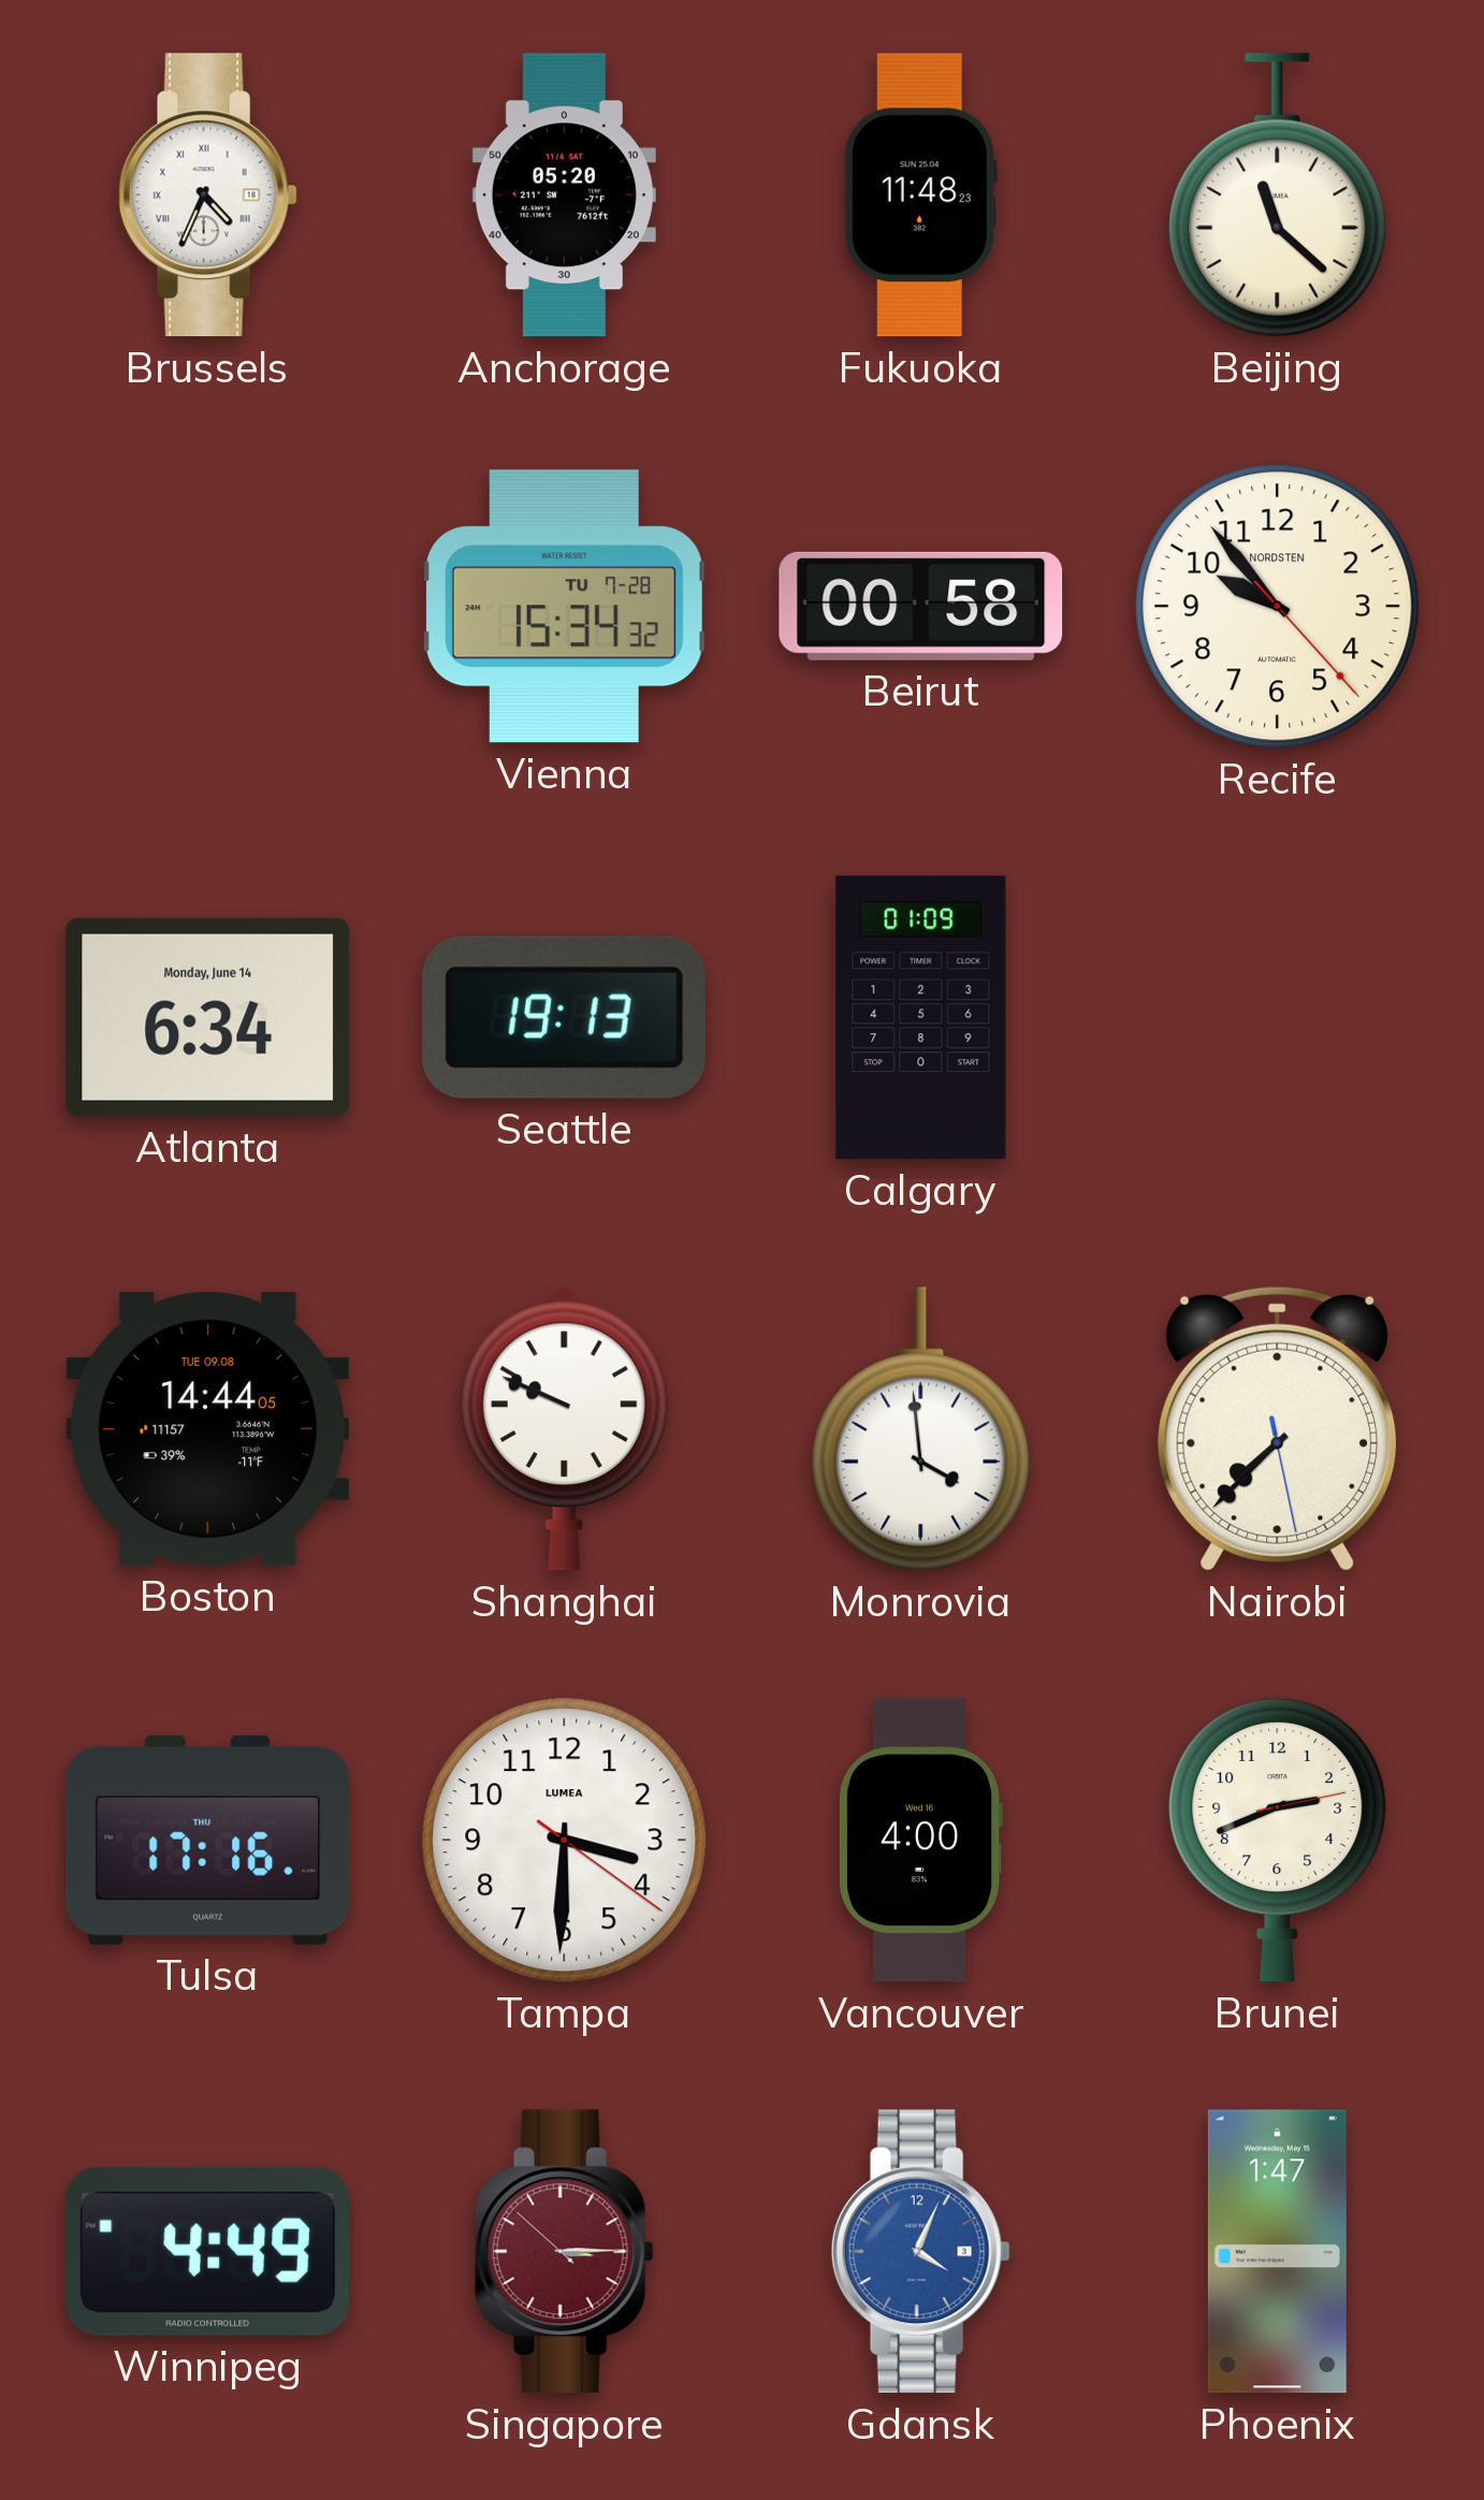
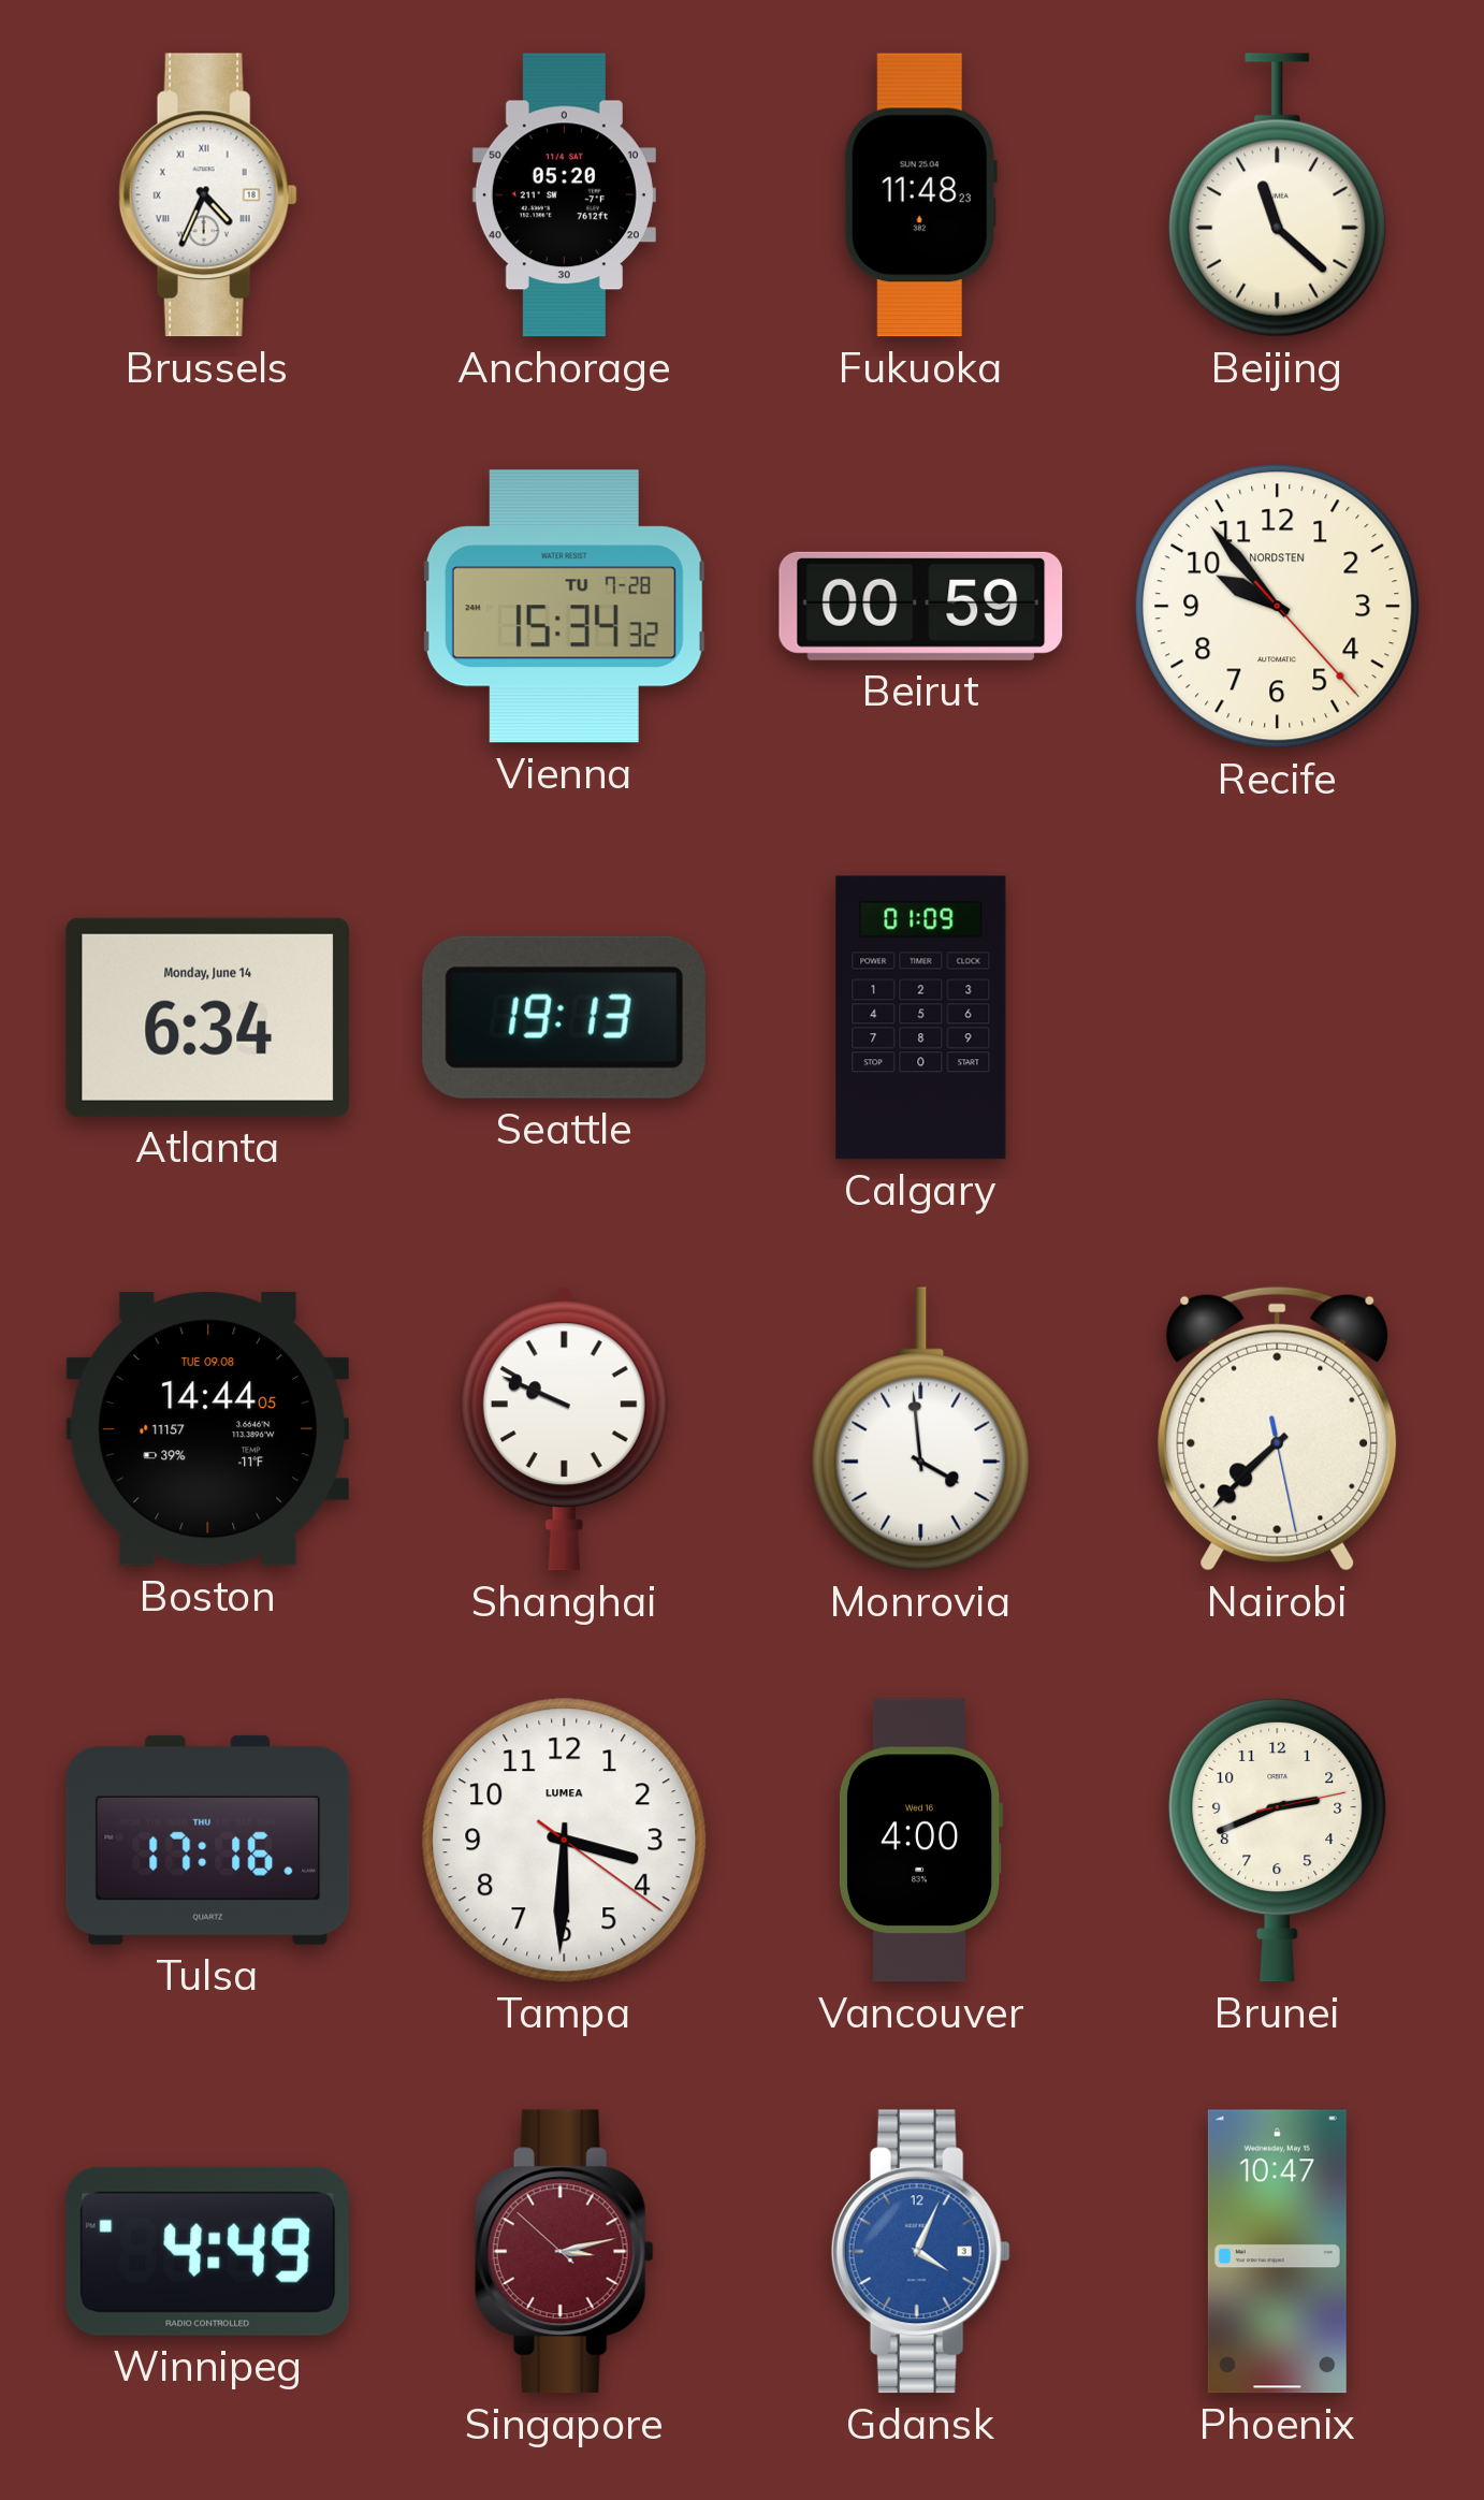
Beirut: 00:58 -> 00:59 (921, 606)
Singapore: 3:14 -> 3:12 (564, 2252)
Phoenix: 1:47 -> 10:47 (1277, 2252)
